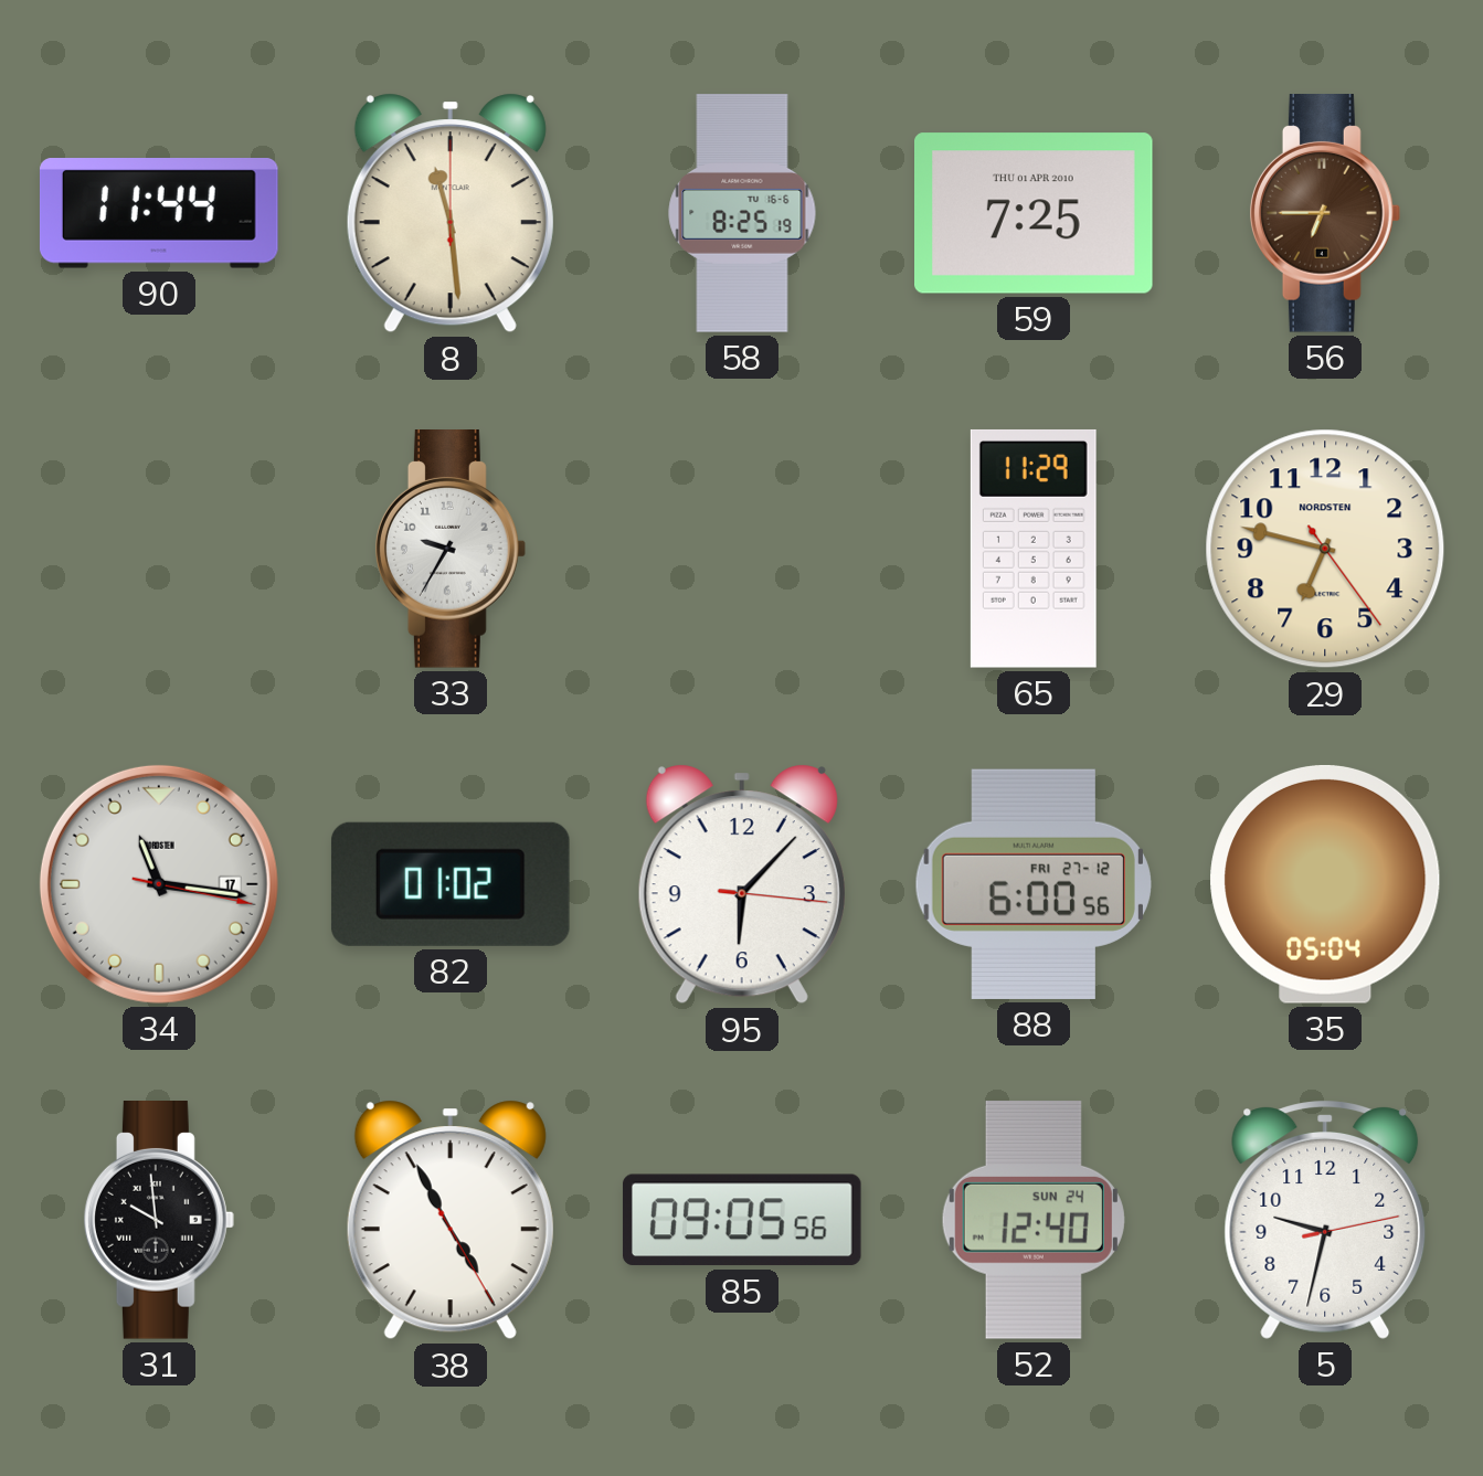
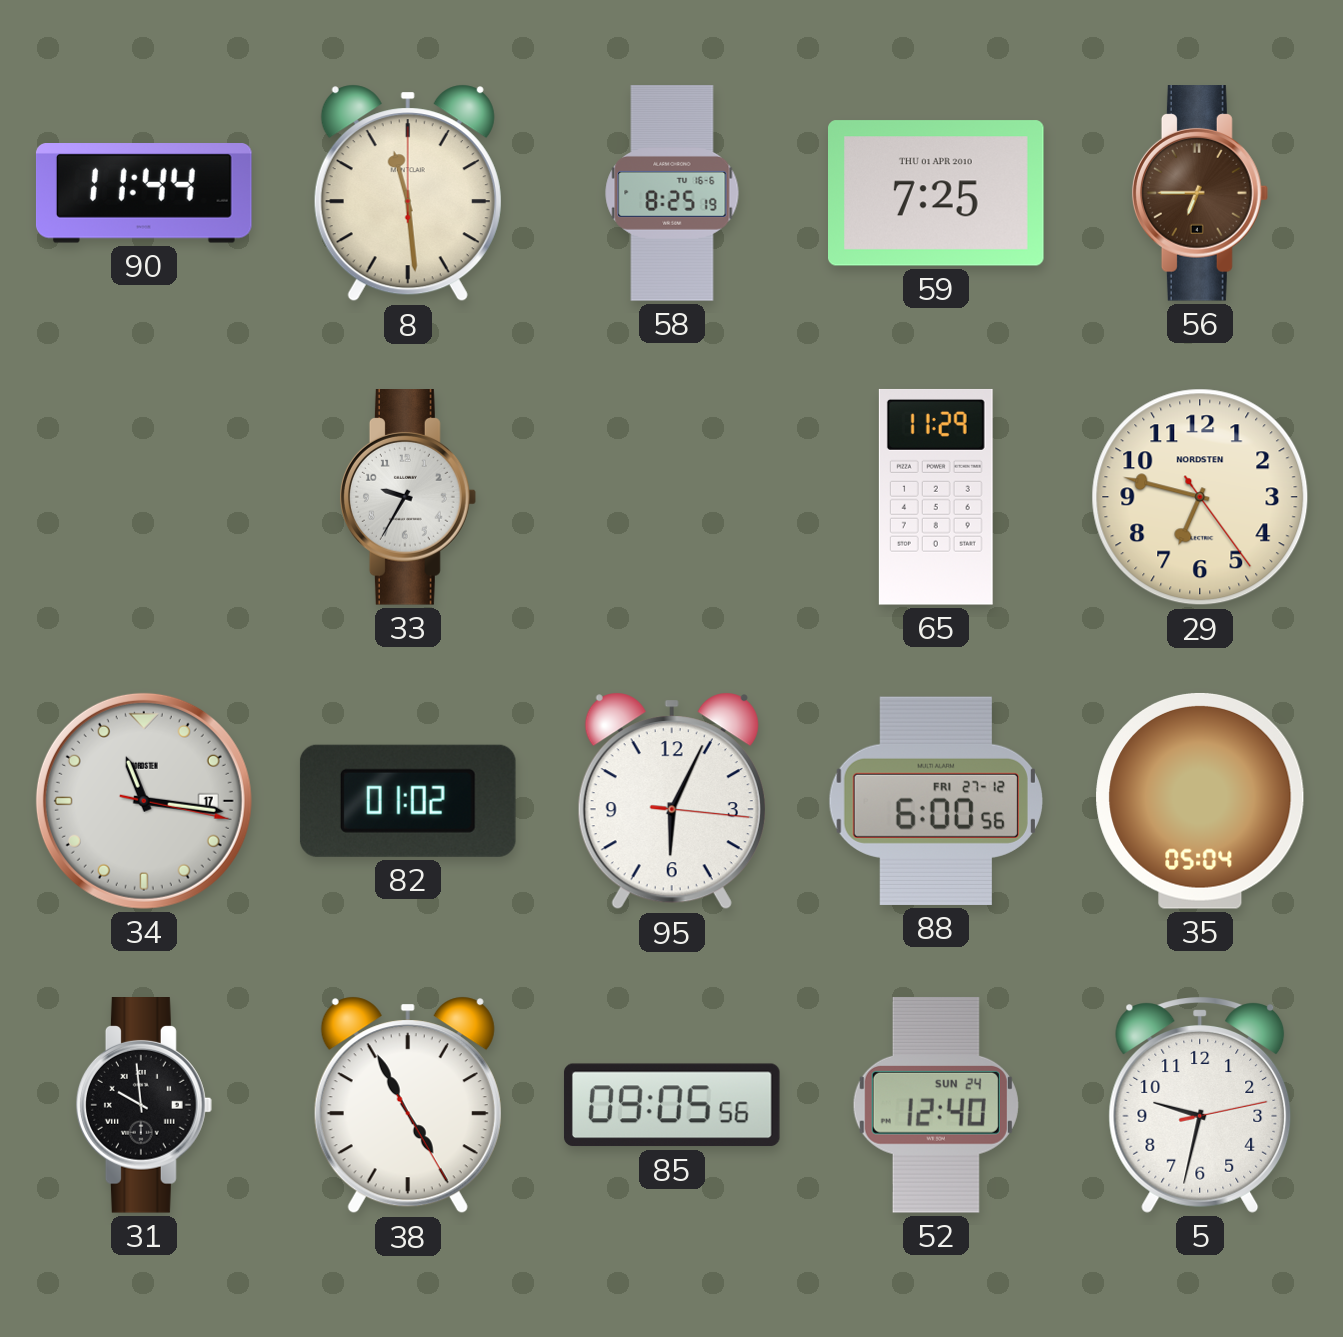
95: 6:07 -> 6:04 (672, 801)
